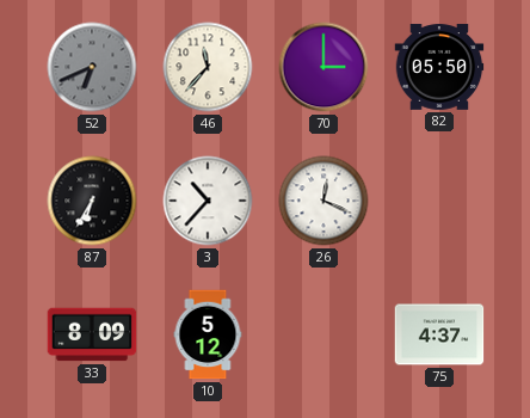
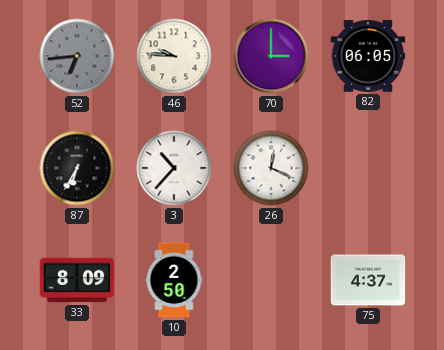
52: 6:41 -> 6:44 (77, 56)
46: 11:37 -> 9:46 (174, 56)
82: 05:50 -> 06:05 (368, 56)
10: 5:12 -> 2:50 (174, 280)
